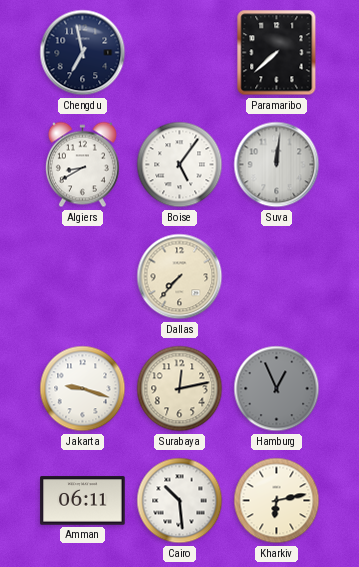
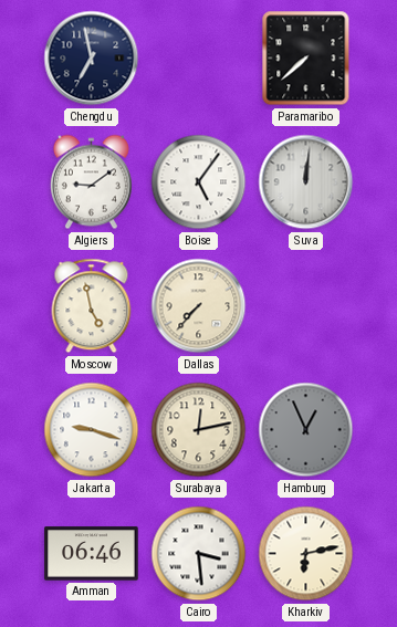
Algiers: 8:40 -> 9:09 (91, 182)
Moscow: none -> 4:58 (92, 306)
Amman: 06:11 -> 06:46 (92, 554)
Cairo: 10:29 -> 3:29 (199, 554)
